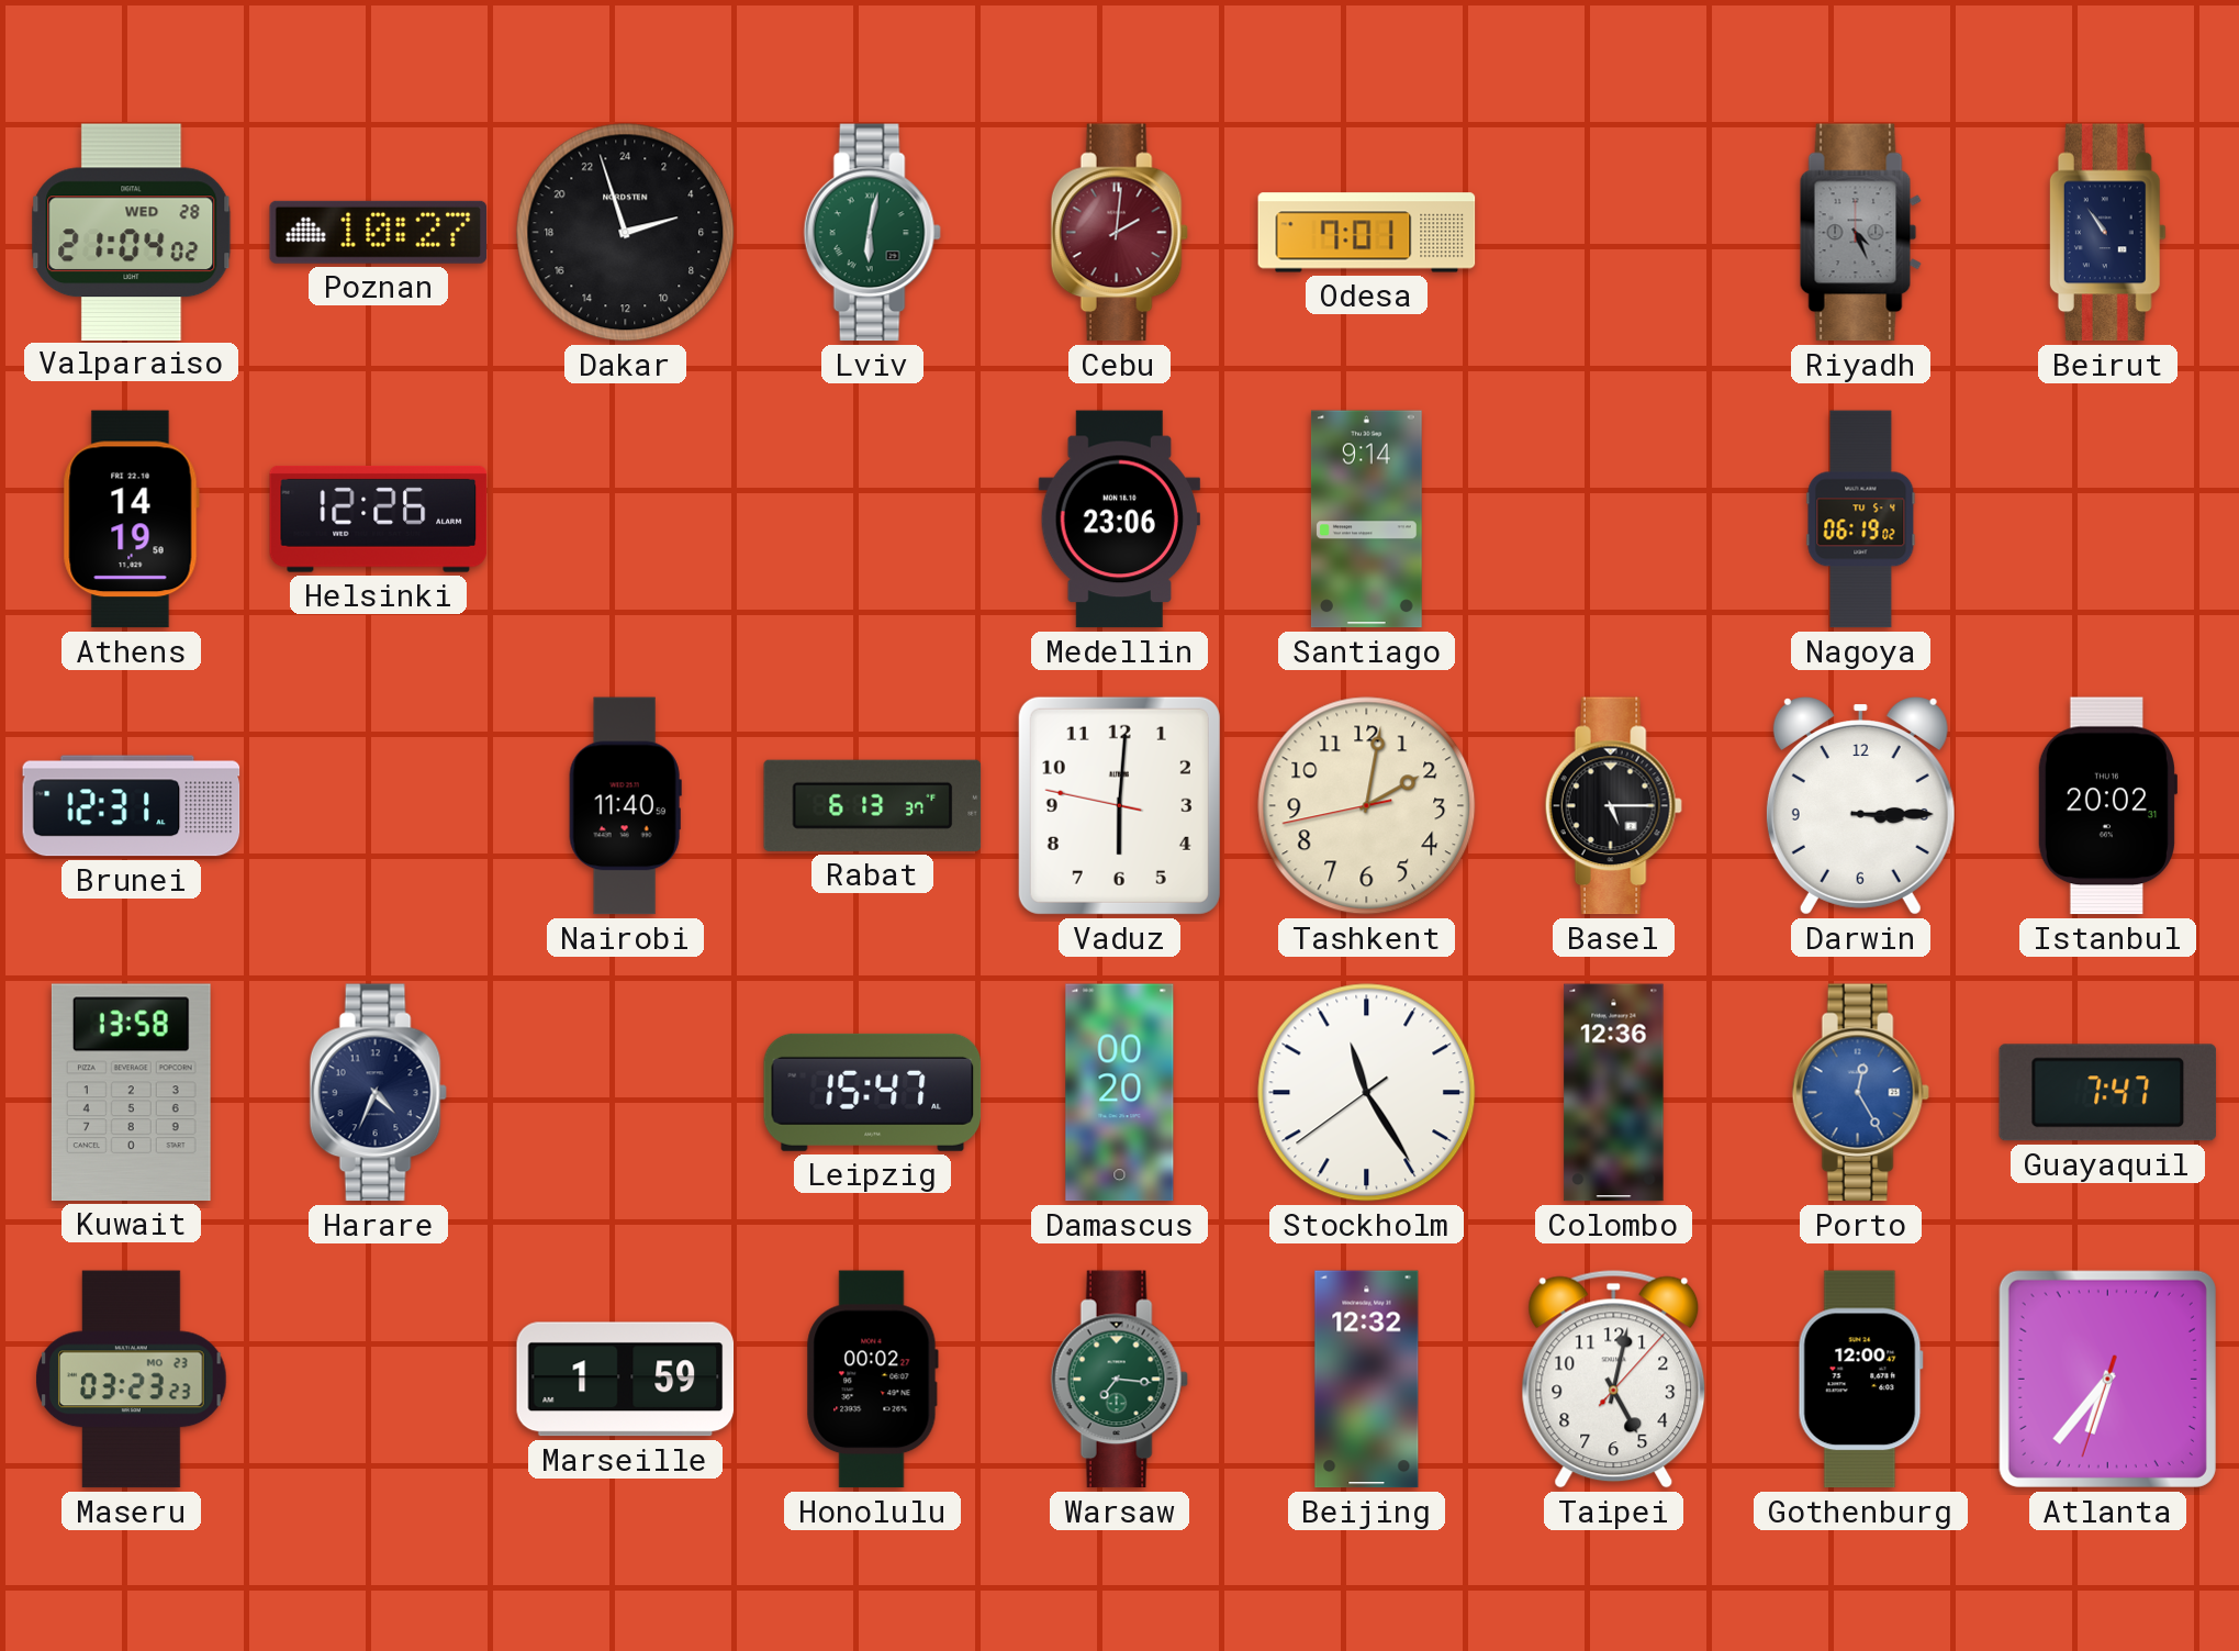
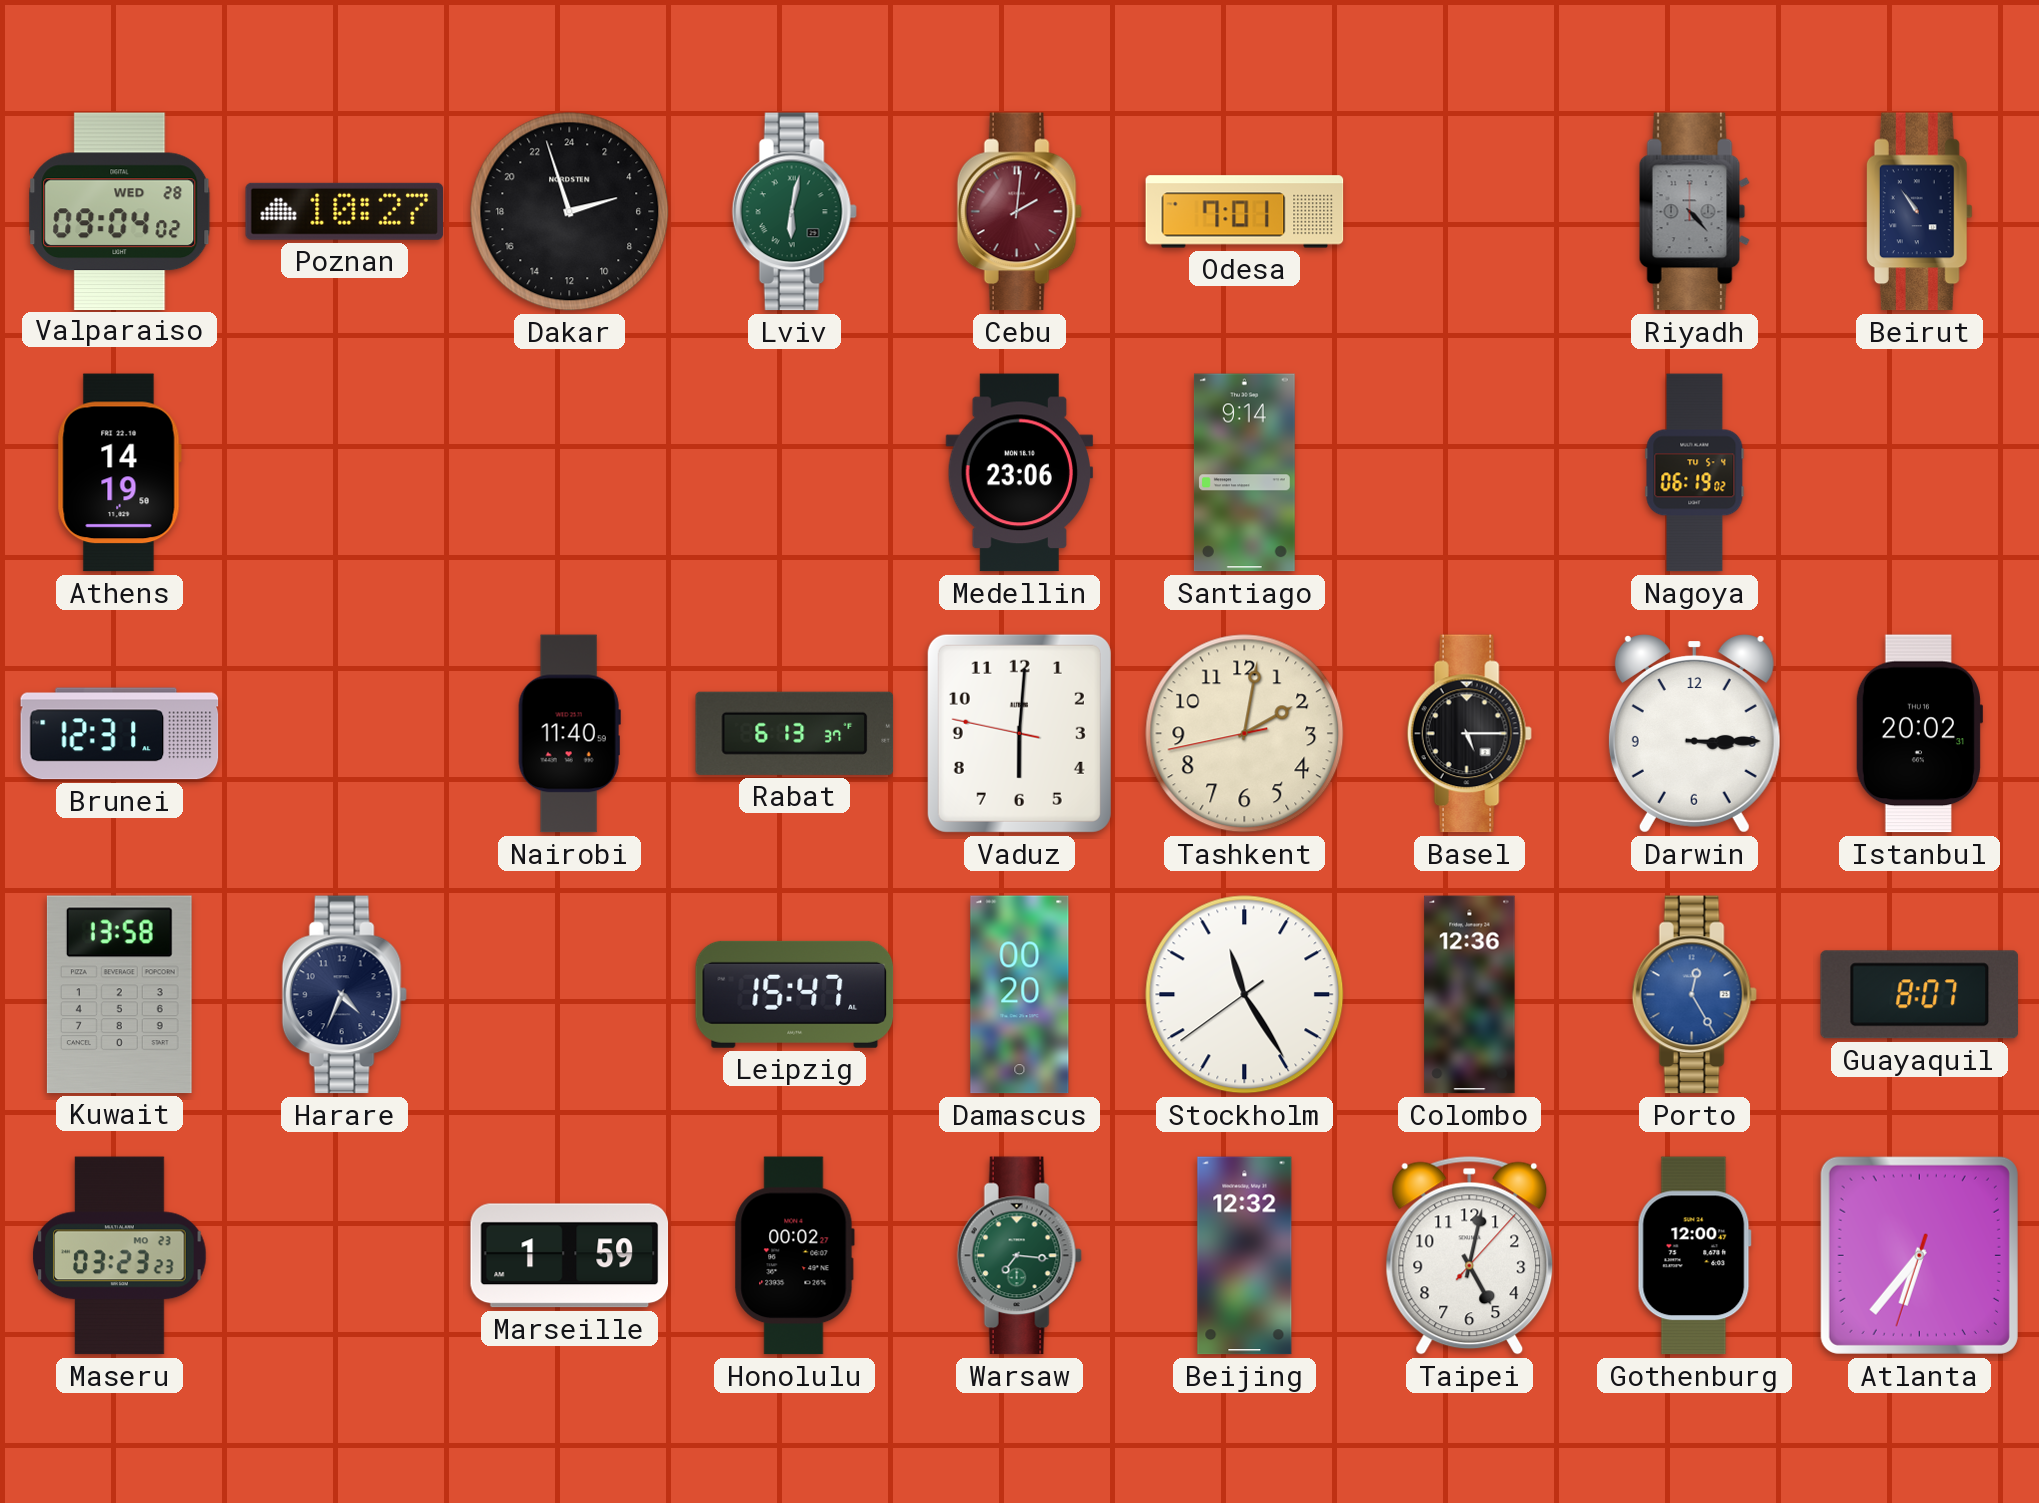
Valparaiso: 21:04 -> 09:04 (120, 211)
Riyadh: 4:26 -> 4:23 (1694, 212)
Helsinki: 12:26 -> none (379, 518)
Guayaquil: 7:47 -> 8:07 (1920, 995)
